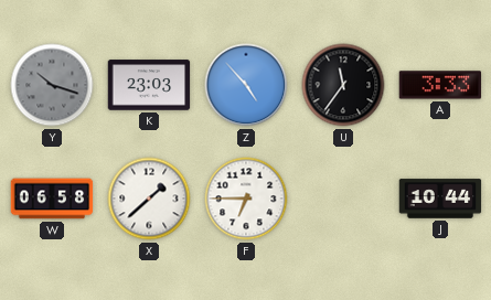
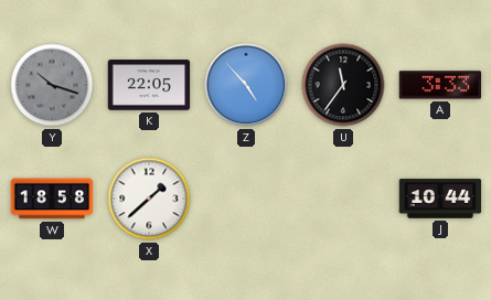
K: 23:03 -> 22:05 (149, 85)
W: 06:58 -> 18:58 (52, 199)
F: 6:45 -> none (246, 199)
